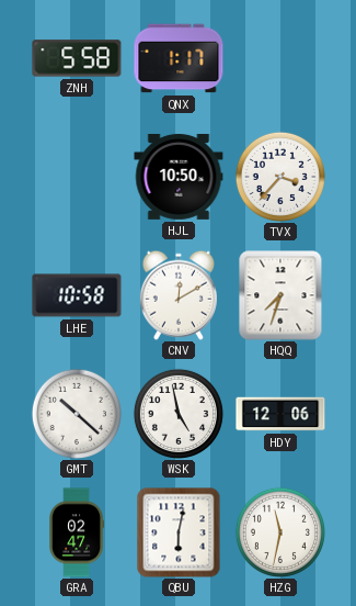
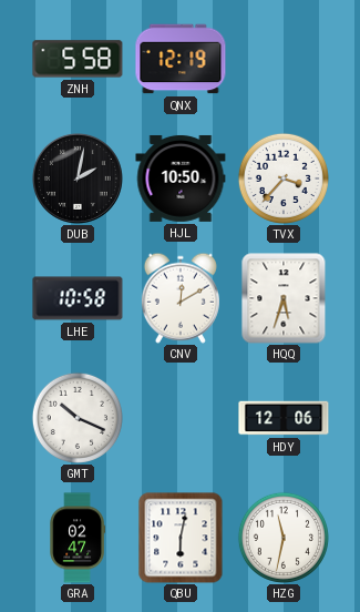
QNX: 1:17 -> 12:19 (181, 59)
DUB: none -> 2:02 (78, 178)
HQQ: 7:33 -> 5:33 (284, 298)
GMT: 10:22 -> 10:19 (78, 418)
WSK: 4:58 -> none (179, 414)
